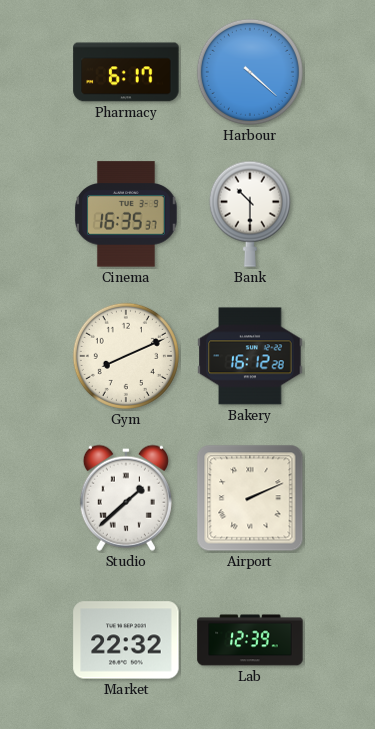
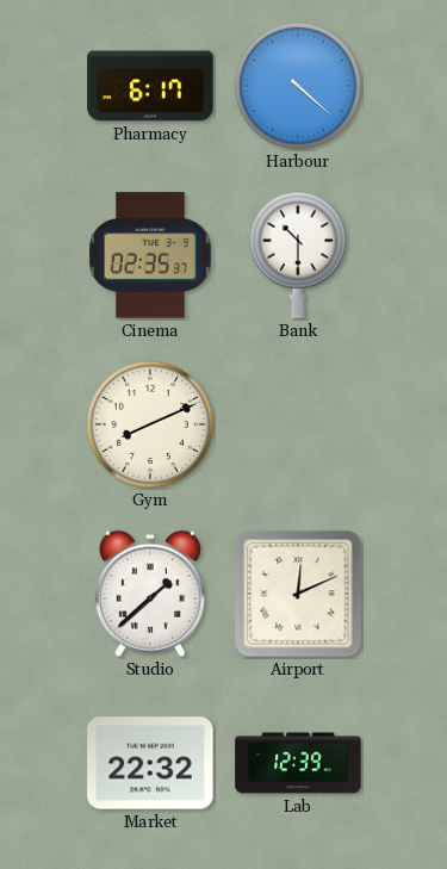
Cinema: 16:35 -> 02:35 (150, 255)
Bakery: 16:12 -> none (250, 356)
Airport: 2:11 -> 12:11 (298, 594)
